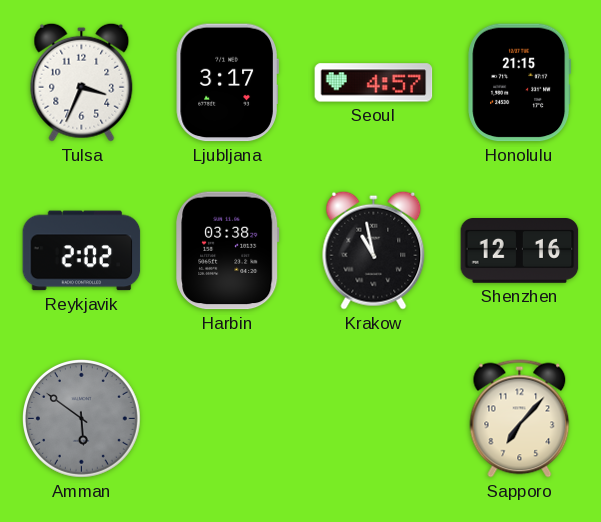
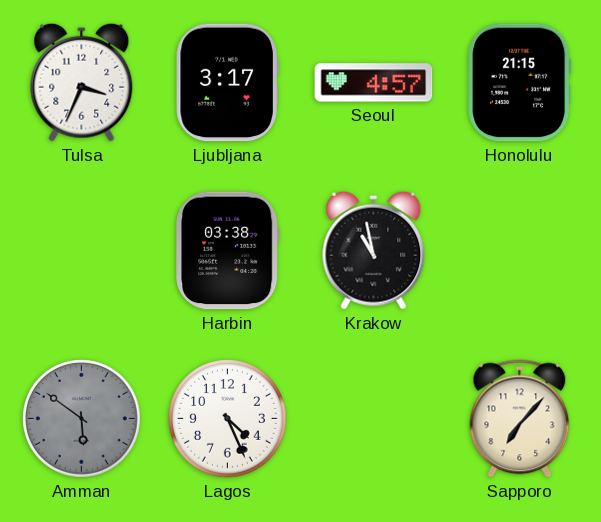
Reykjavik: 2:02 -> none (82, 251)
Shenzhen: 12:16 -> none (520, 251)
Lagos: none -> 4:26 (228, 419)
